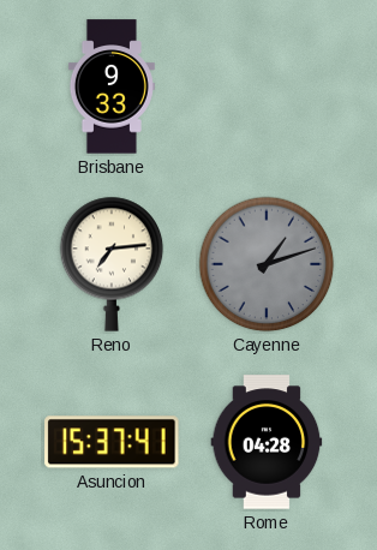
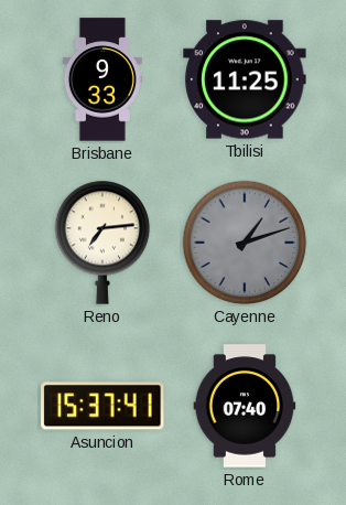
Tbilisi: none -> 11:25 (245, 79)
Rome: 04:28 -> 07:40 (245, 406)
